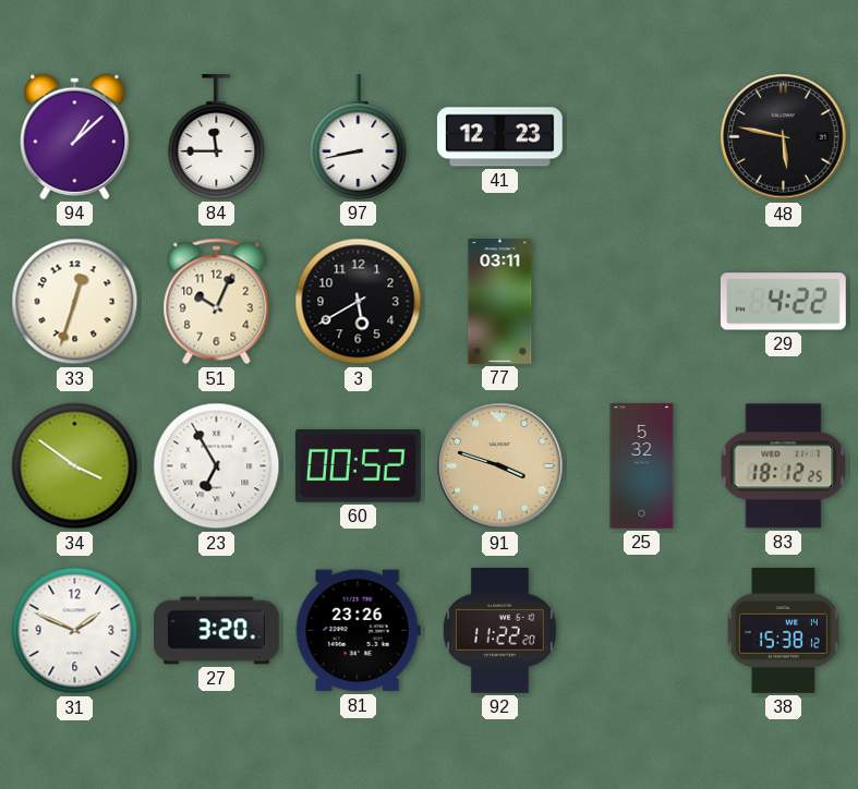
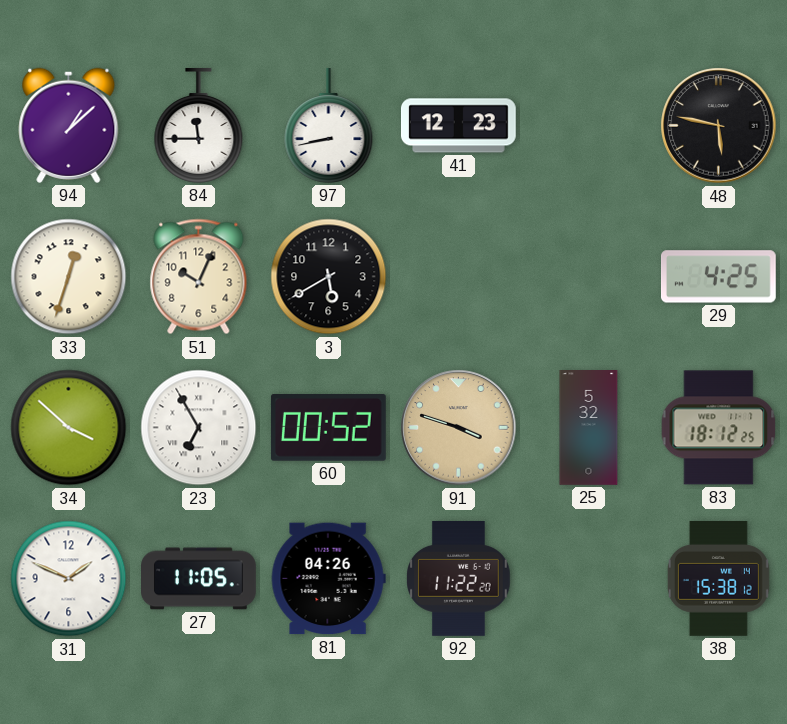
77: 03:11 -> none (500, 302)
29: 4:22 -> 4:25 (718, 277)
34: 3:51 -> 3:52 (69, 428)
27: 3:20 -> 11:05 (199, 579)
81: 23:26 -> 04:26 (328, 579)
